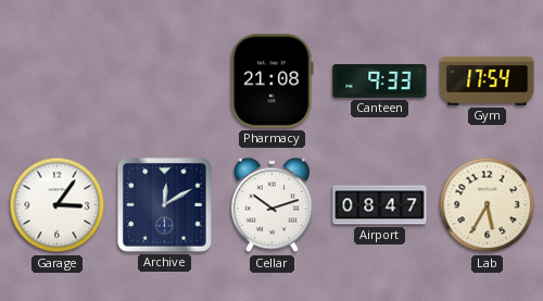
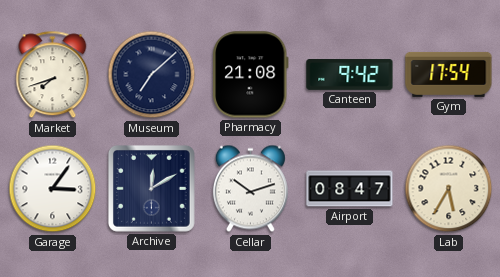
Market: none -> 7:42 (53, 75)
Museum: none -> 7:08 (152, 75)
Canteen: 9:33 -> 9:42 (350, 75)
